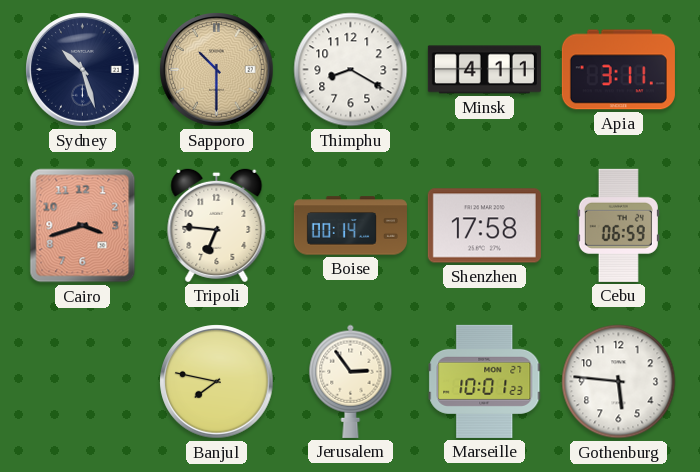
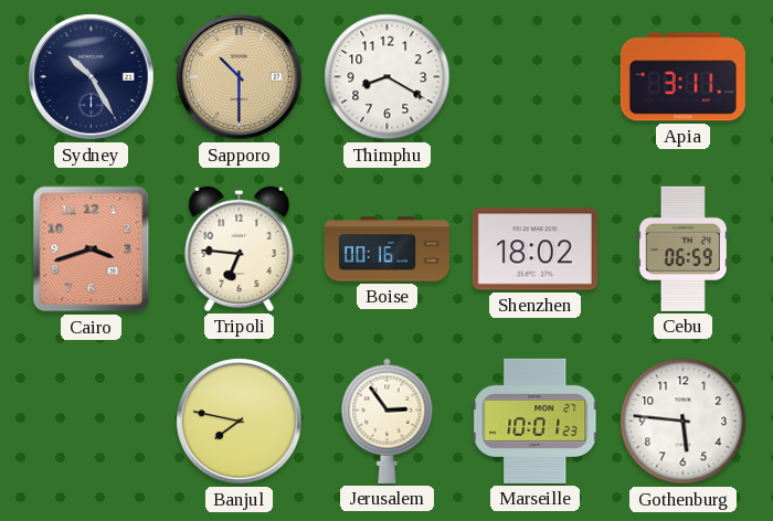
Sydney: 10:27 -> 10:25 (92, 77)
Minsk: 4:11 -> none (484, 70)
Boise: 00:14 -> 00:16 (386, 249)
Shenzhen: 17:58 -> 18:02 (534, 249)
